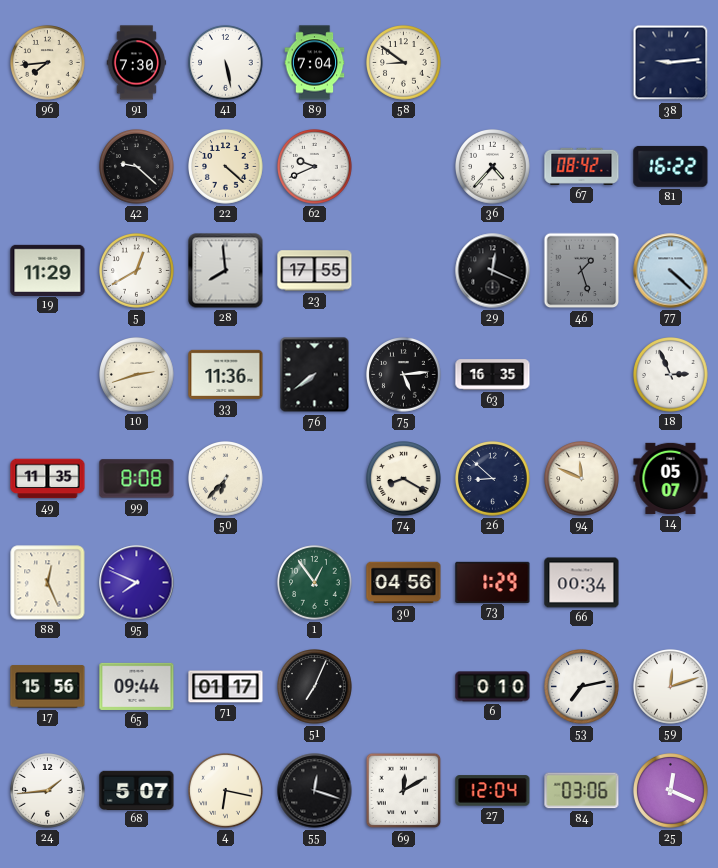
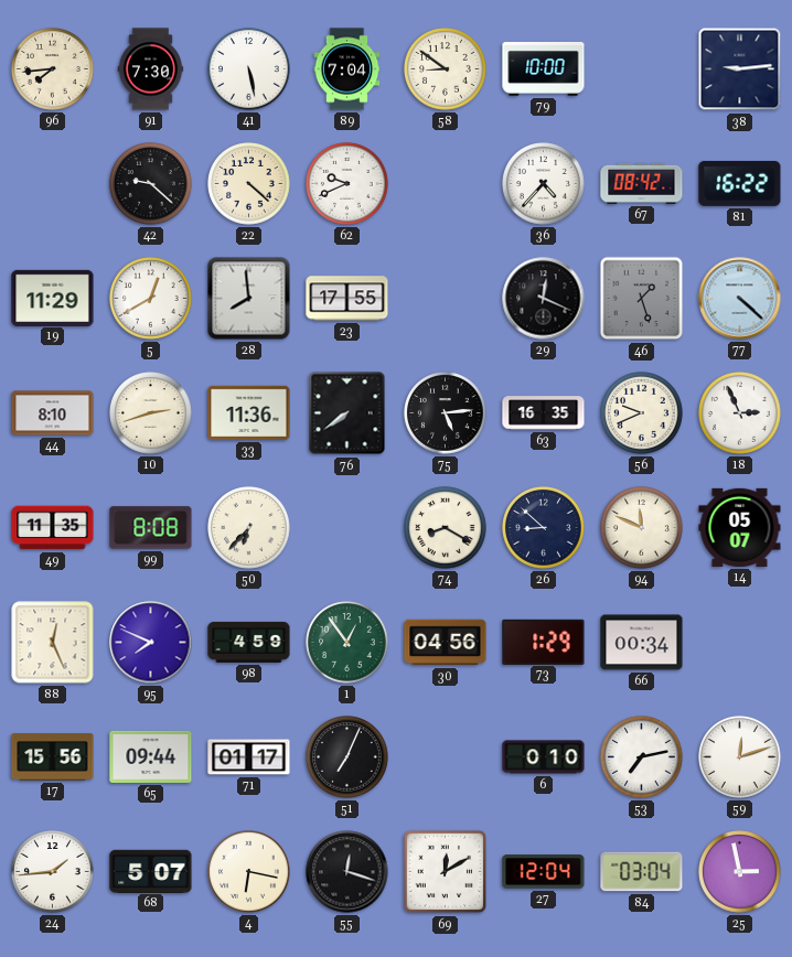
79: none -> 10:00 (544, 69)
44: none -> 8:10 (53, 413)
56: none -> 9:41 (642, 413)
98: none -> 4:59 (249, 642)
84: 03:06 -> 03:04 (642, 872)
25: 12:19 -> 2:58 (740, 872)
